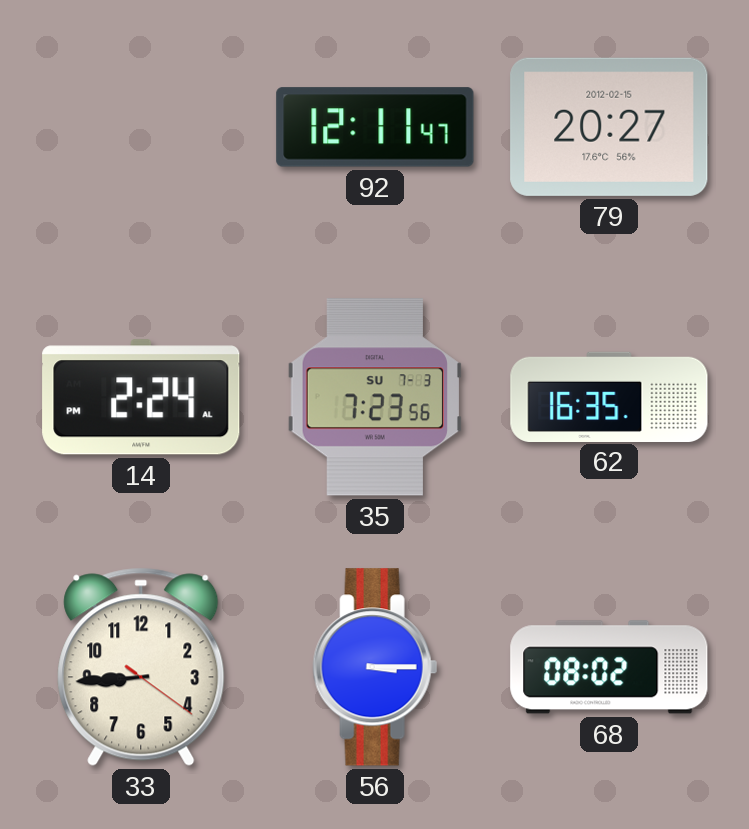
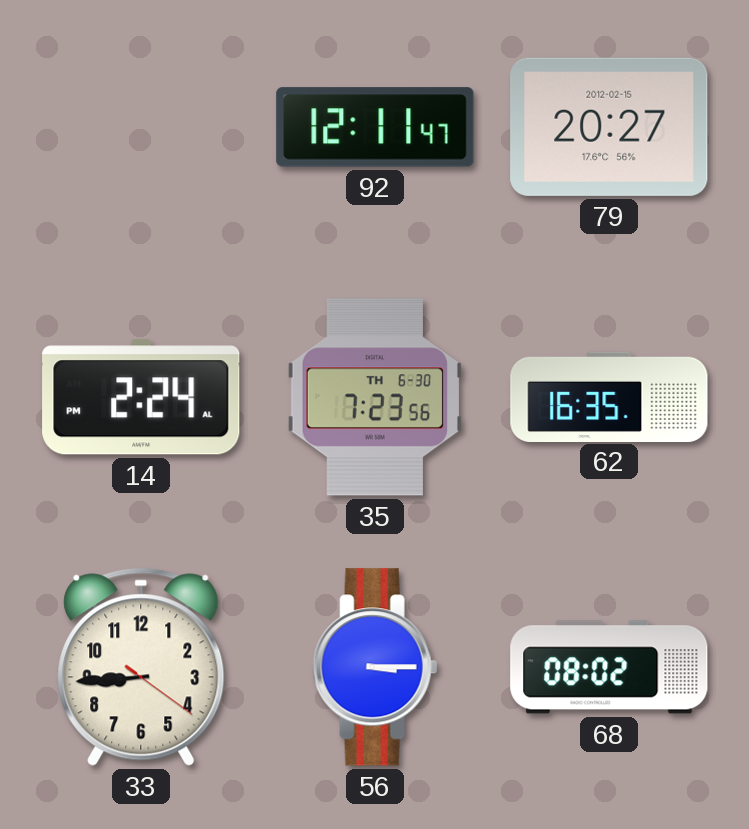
35 date: SU 7-3 -> TH 6-30 (375, 397)
